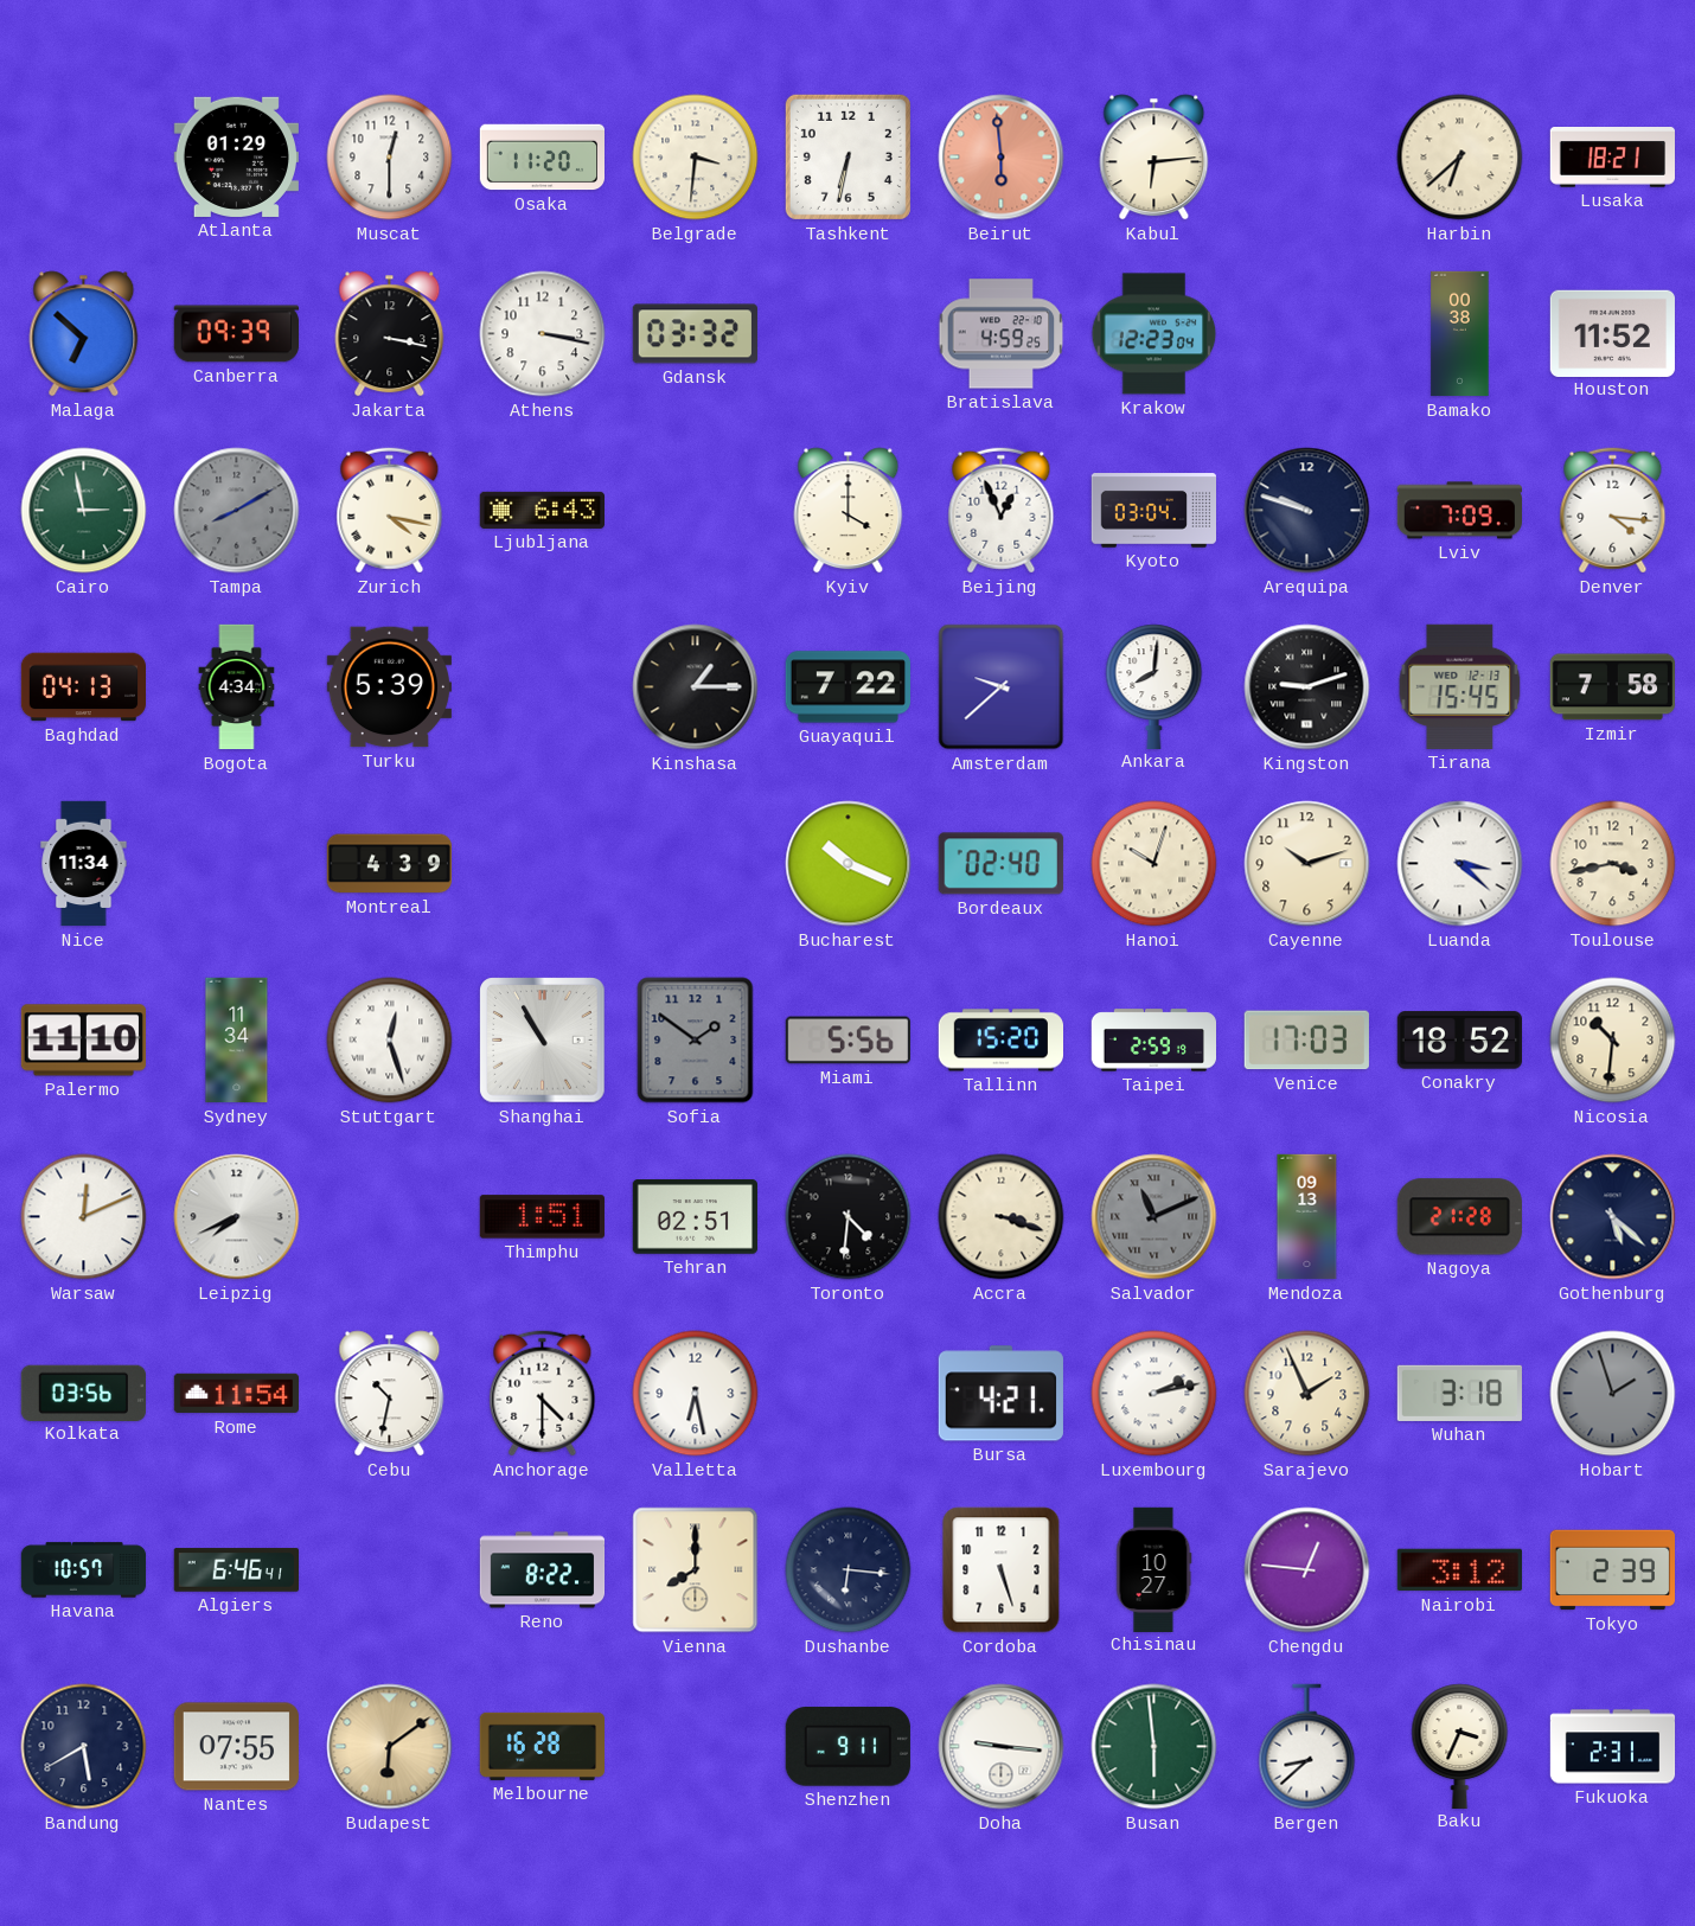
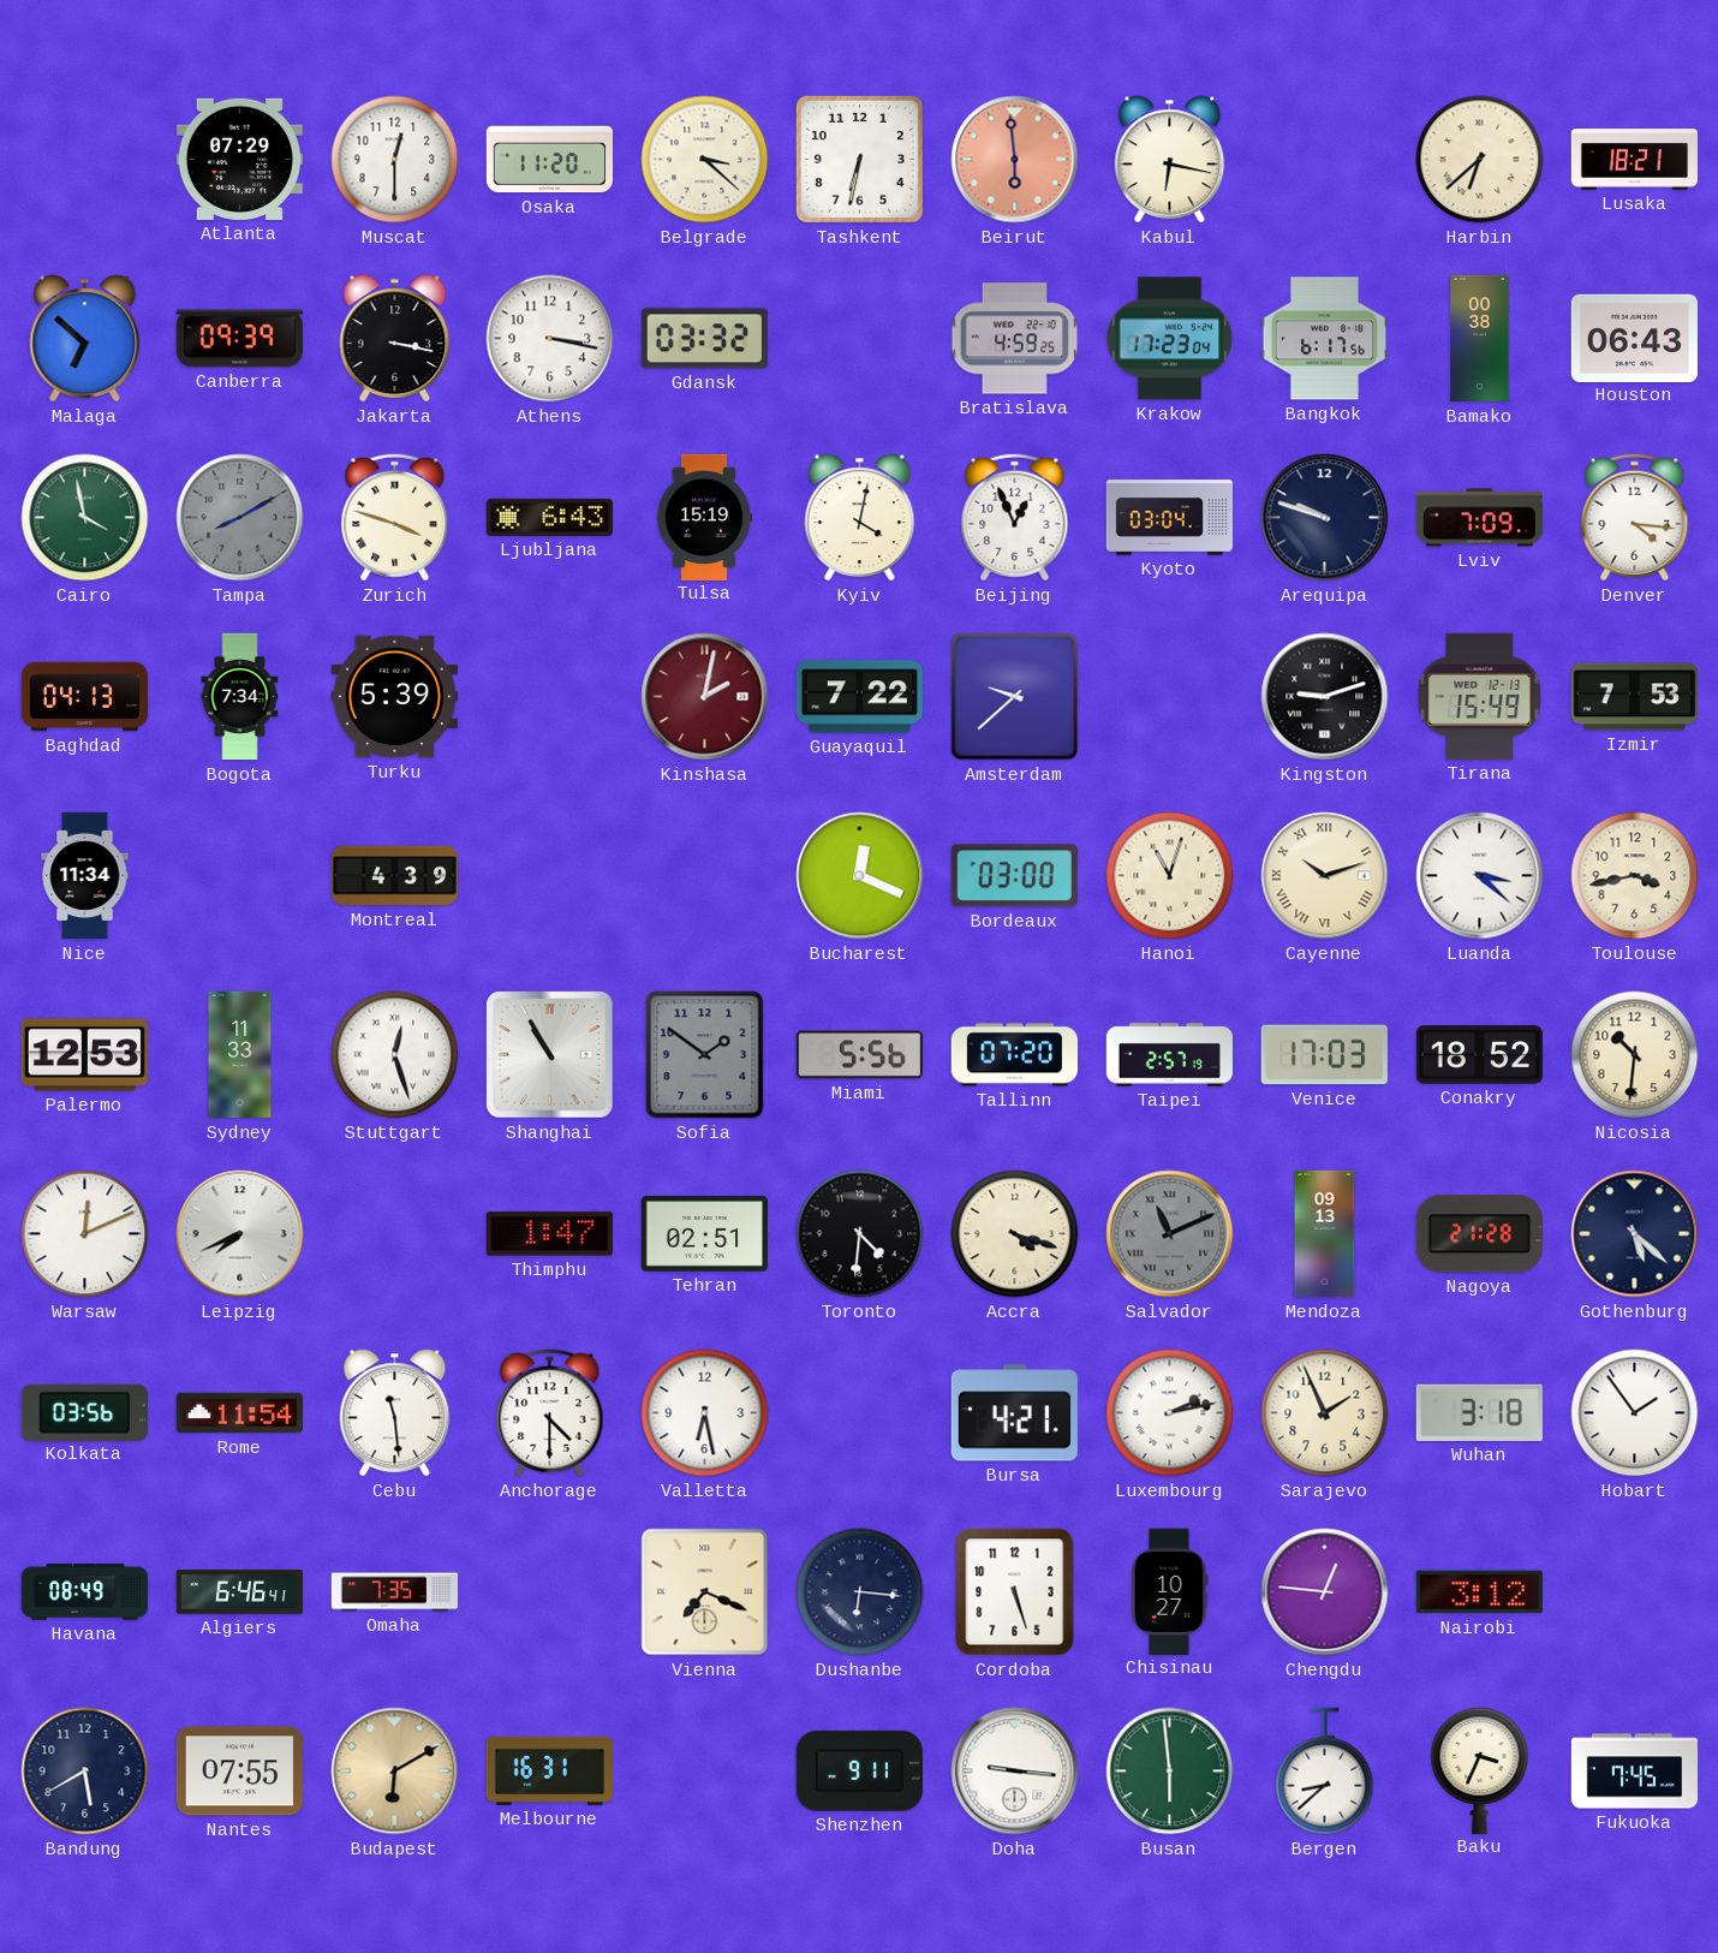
Atlanta: 01:29 -> 07:29 (239, 159)
Belgrade: 3:31 -> 3:22 (705, 160)
Kabul: 6:14 -> 6:17 (1170, 160)
Krakow: 12:23 -> 17:23 (1170, 339)
Bangkok: none -> 6:17 (1324, 339)
Houston: 11:52 -> 06:43 (1634, 338)
Cairo: 2:58 -> 3:58 (85, 518)
Zurich: 4:17 -> 3:48 (395, 518)
Tulsa: none -> 15:19 (704, 517)
Kyiv: 4:00 -> 4:02 (860, 518)
Bogota: 4:34 -> 7:34 (240, 697)
Kinshasa: 1:15 -> 2:02 (705, 697)
Kinshasa dial: black -> burgundy (705, 697)
Ankara: 8:01 -> none (1154, 686)
Tirana: 15:45 -> 15:49 (1480, 696)
Izmir: 7:58 -> 7:53 (1634, 697)
Bucharest: 10:19 -> 12:19 (860, 876)
Bordeaux: 02:40 -> 03:00 (1014, 876)
Hanoi: 10:03 -> 11:03 (1170, 876)
Cayenne numerals: Arabic -> Roman (1325, 876)
Palermo: 11:10 -> 12:53 (84, 1055)
Sydney: 11:34 -> 11:33 (240, 1055)
Tallinn: 15:20 -> 07:20 (1014, 1055)
Taipei: 2:59 -> 2:57 (1169, 1055)
Thimphu: 1:51 -> 1:47 (549, 1234)
Accra: 3:18 -> 4:18 (1015, 1234)
Cebu: 10:32 -> 11:29 (395, 1413)
Hobart: 1:57 -> 1:54 (1635, 1413)
Hobart dial: grey -> white (1635, 1413)
Havana: 10:57 -> 08:49 (85, 1592)
Omaha: none -> 7:35 (395, 1592)
Reno: 8:22 -> none (543, 1570)
Vienna: 8:00 -> 7:19 (705, 1592)
Tokyo: 2:39 -> none (1612, 1570)
Budapest: 6:09 -> 6:10 (395, 1772)
Melbourne: 16:28 -> 16:31 (549, 1770)
Fukuoka: 2:31 -> 7:45 (1635, 1772)
